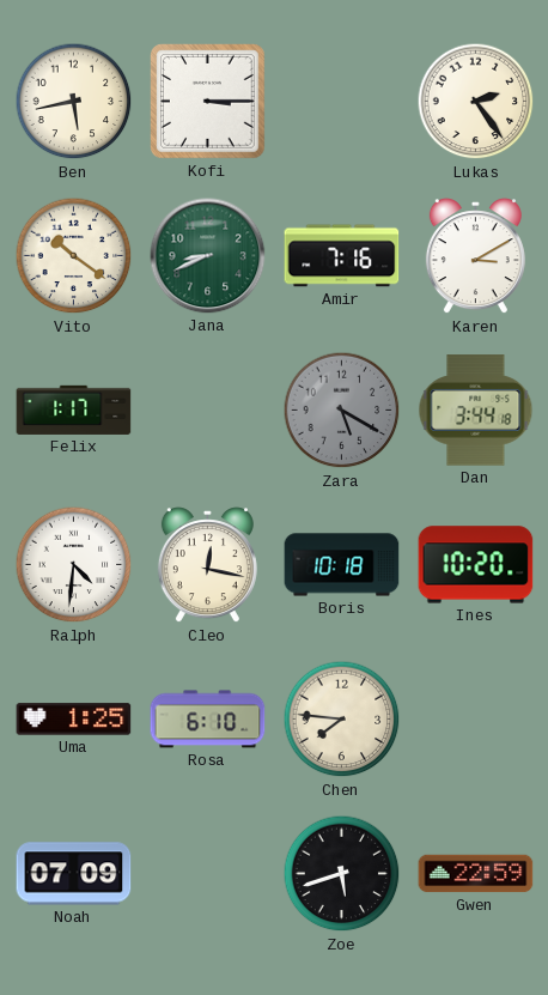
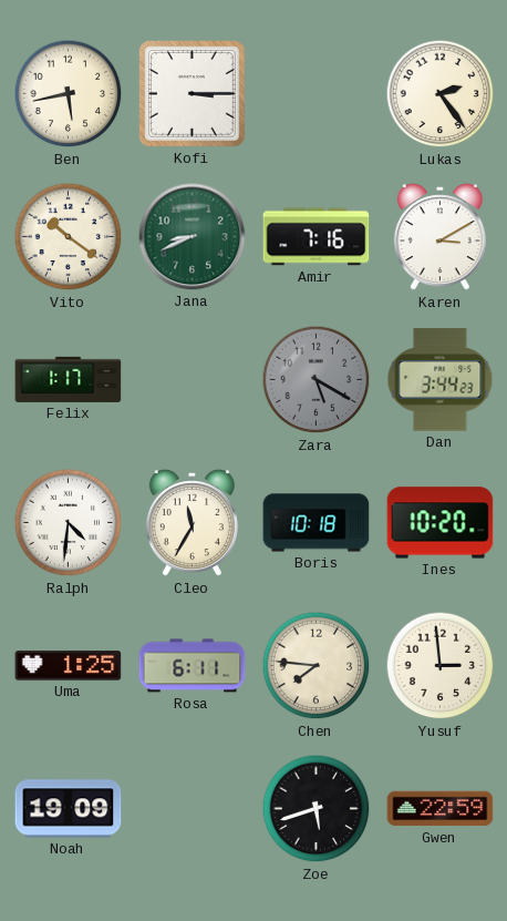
Dan: 3:44:18 -> 3:44:23 (441, 380)
Cleo: 12:17 -> 11:35 (192, 523)
Rosa: 6:10 -> 6:11 (193, 666)
Yusuf: none -> 2:59 (441, 666)
Noah: 07:09 -> 19:09 (69, 809)
